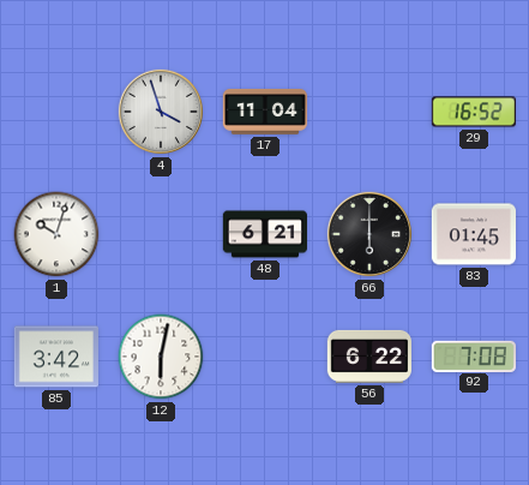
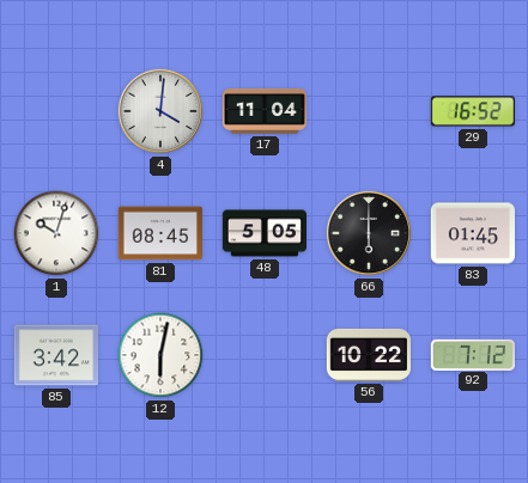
4: 3:57 -> 4:01 (160, 111)
81: none -> 08:45 (159, 233)
48: 6:21 -> 5:05 (263, 233)
56: 6:22 -> 10:22 (368, 355)
92: 7:08 -> 7:12 (472, 354)
